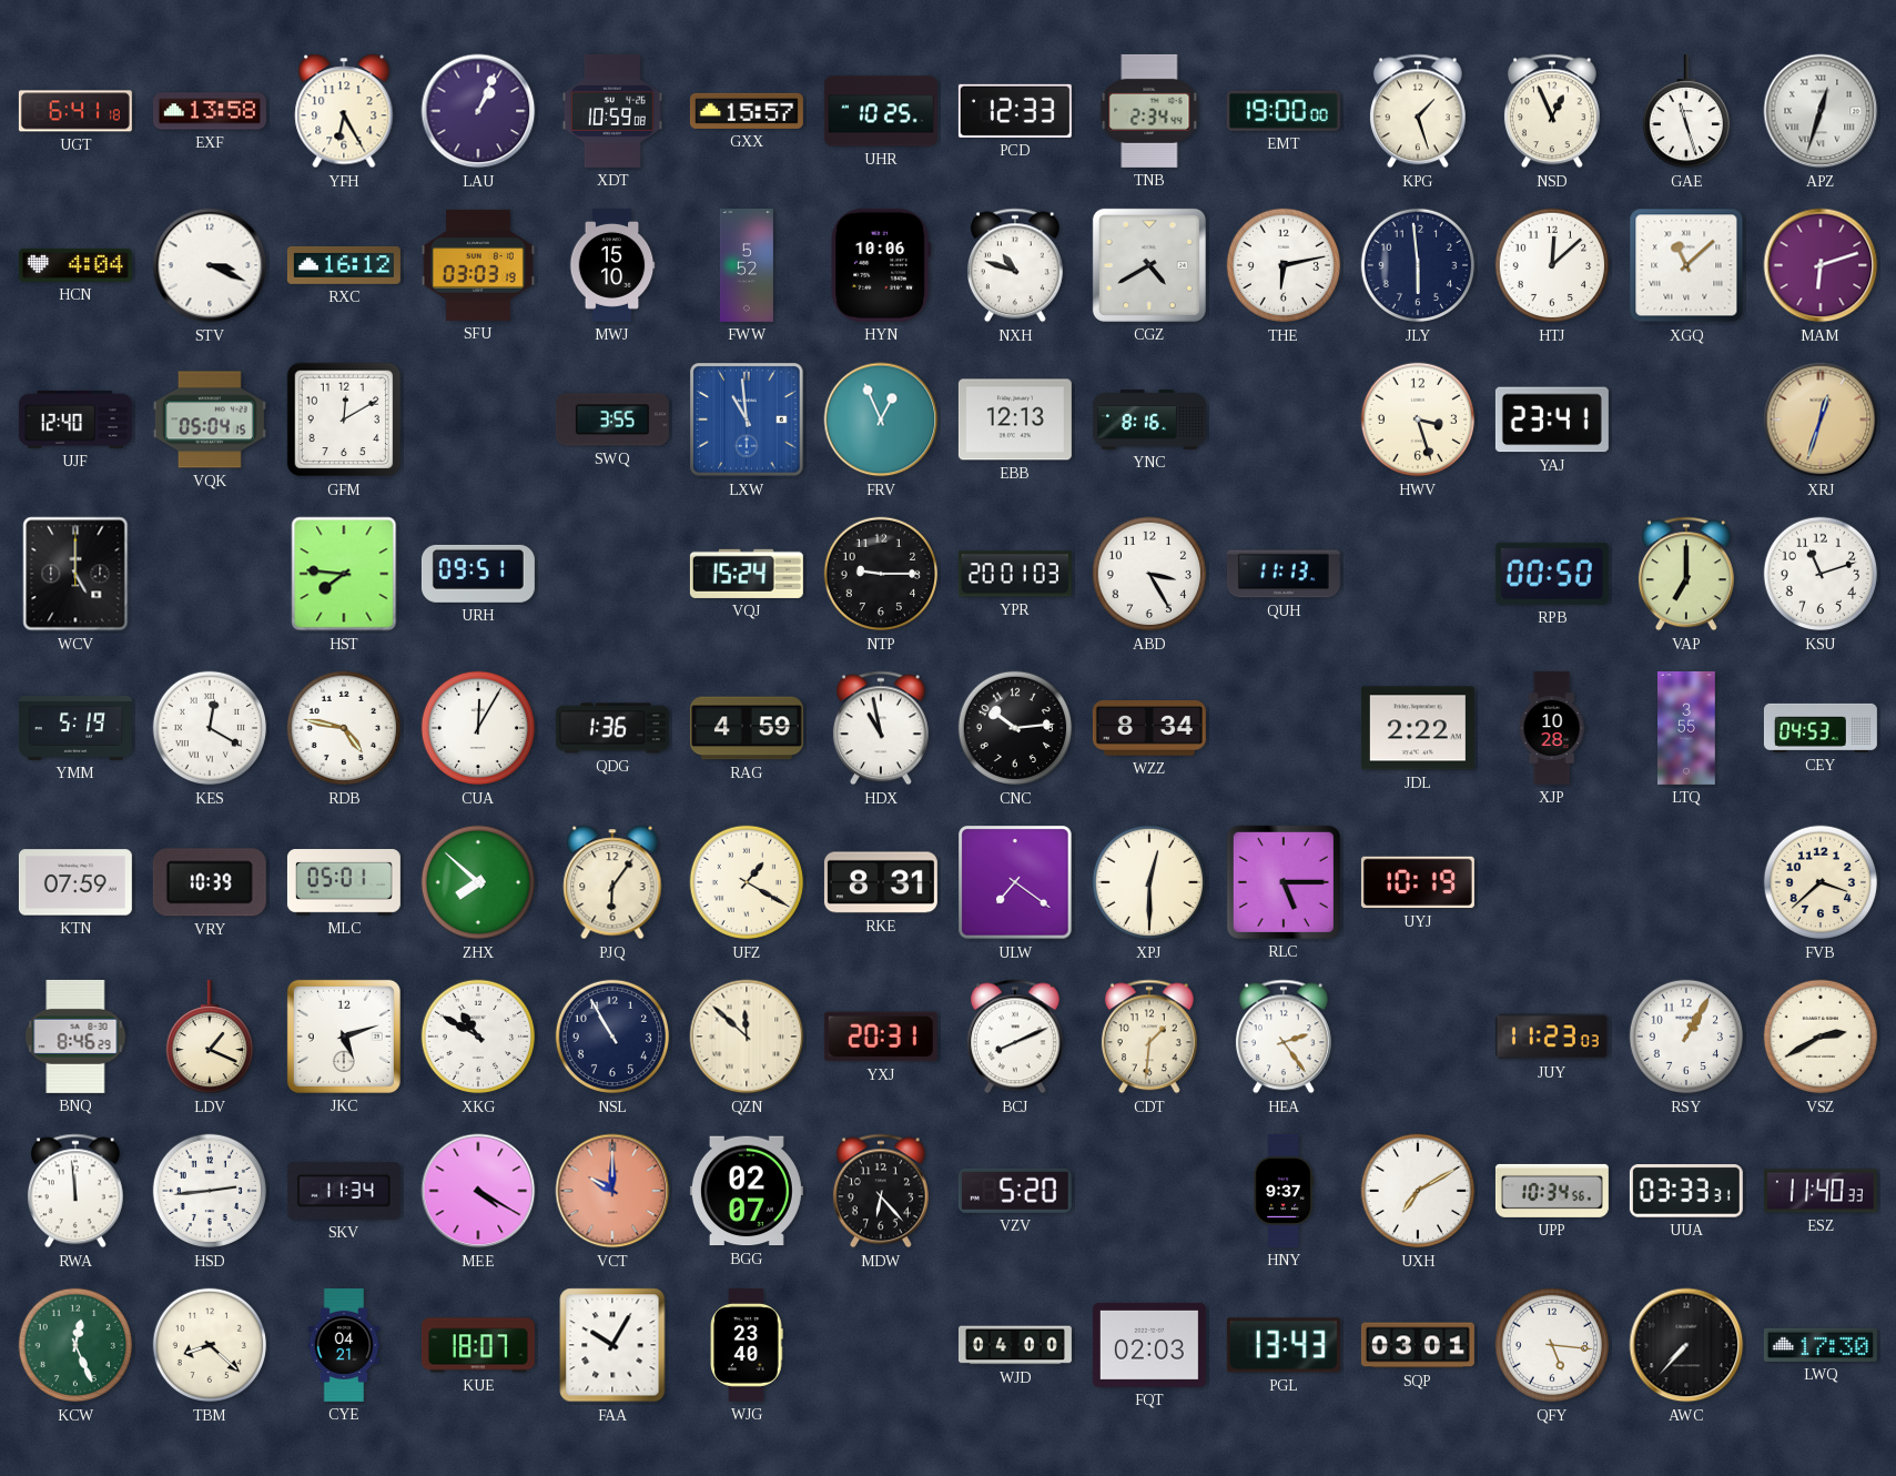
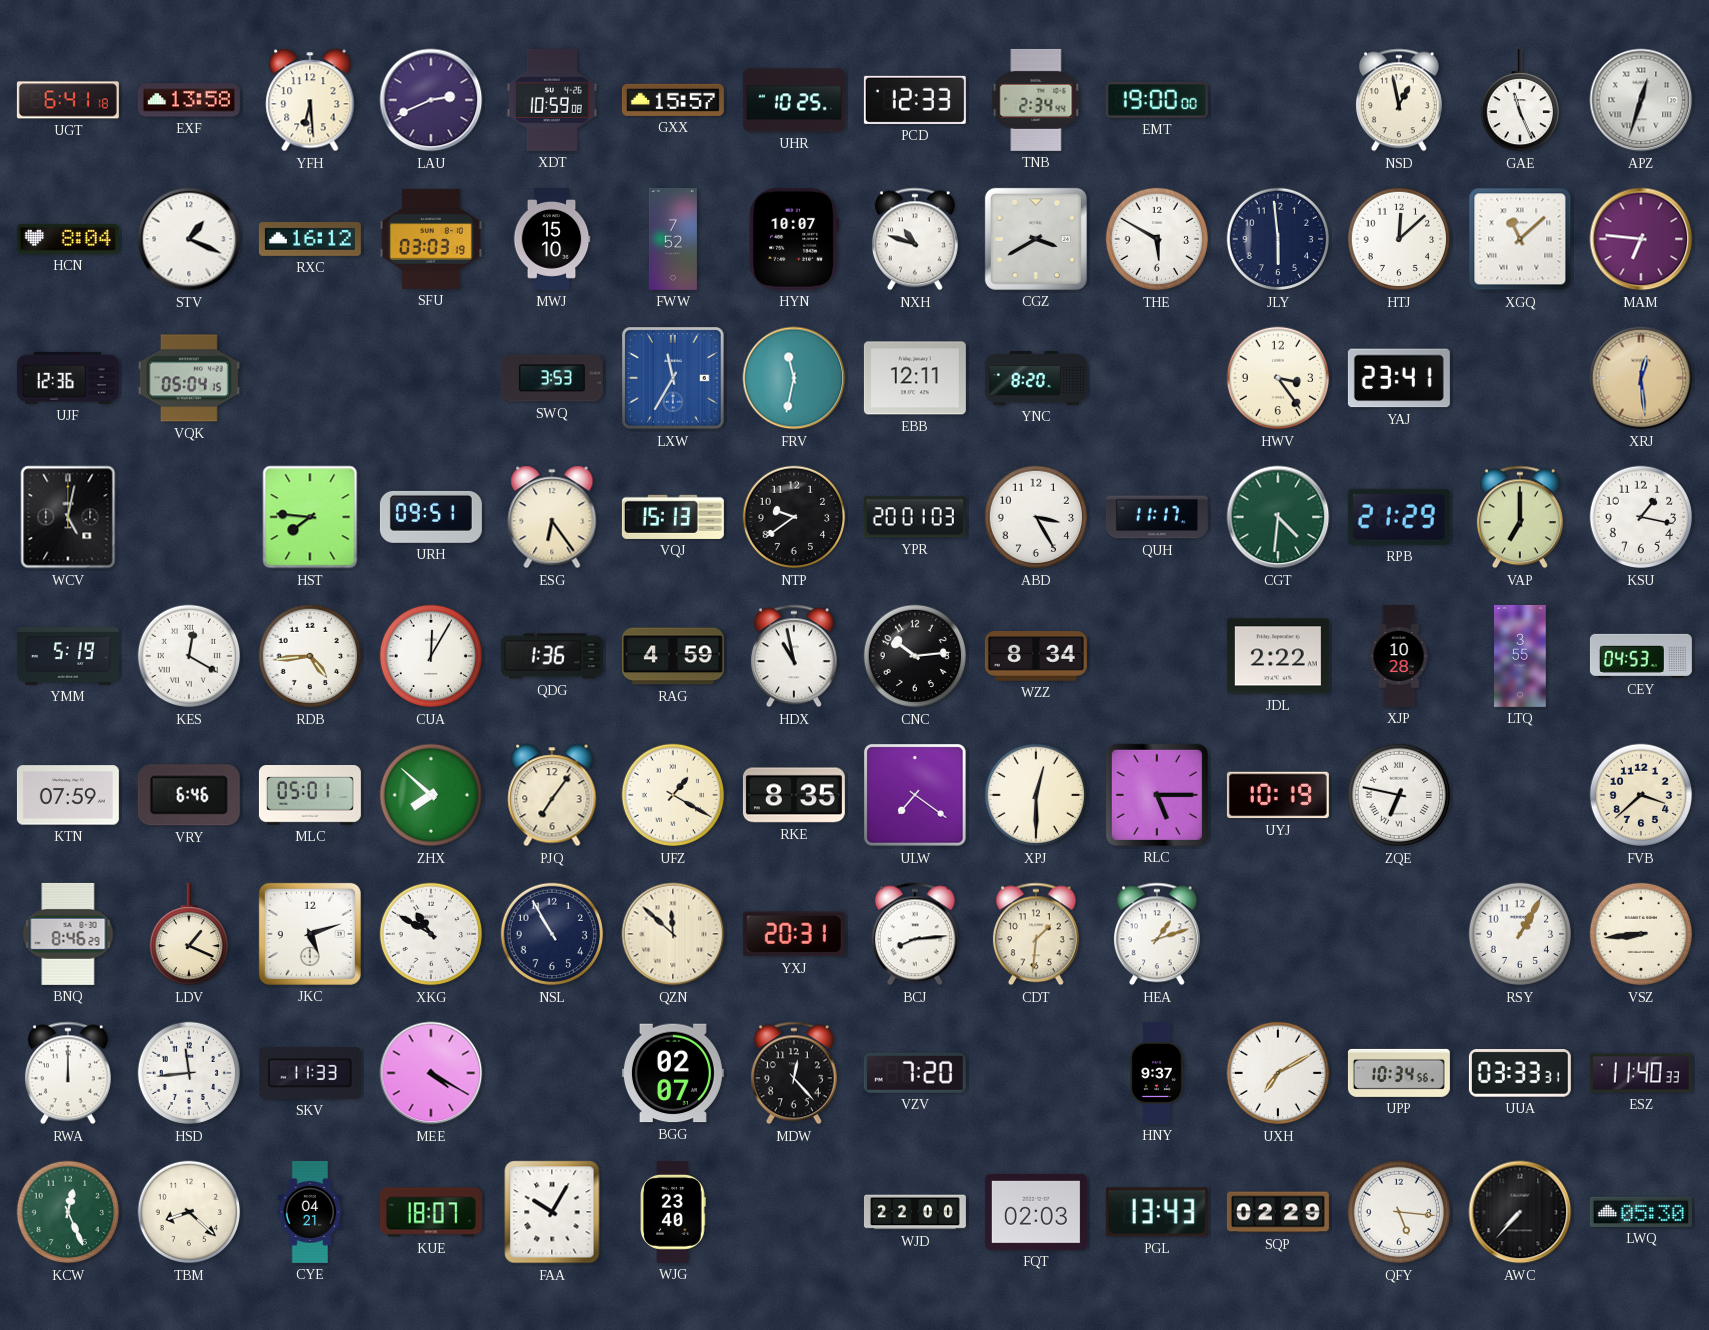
YFH: 6:25 -> 6:29 (310, 100)
LAU: 1:04 -> 2:41 (431, 100)
KPG: 1:27 -> none (1418, 111)
NSD: 12:56 -> 12:58 (1399, 100)
GAE: 11:27 -> 11:26 (1519, 100)
HCN: 4:04 -> 8:04 (68, 239)
STV: 3:19 -> 1:19 (189, 239)
FWW: 5:52 -> 7:52 (673, 239)
HYN: 10:06 -> 10:07 (794, 239)
CGZ: 4:40 -> 3:40 (1036, 239)
THE: 6:13 -> 5:50 (1157, 239)
MAM: 6:12 -> 6:46 (1641, 239)
UJF: 12:40 -> 12:36 (68, 378)
GFM: 12:10 -> none (344, 419)
SWQ: 3:55 -> 3:53 (552, 378)
LXW: 10:59 -> 11:35 (673, 378)
FRV: 12:56 -> 11:32 (794, 378)
EBB: 12:13 -> 12:11 (915, 378)
YNC: 8:16 -> 8:20 (1036, 378)
HWV: 3:27 -> 3:24 (1278, 378)
XRJ: 12:33 -> 12:29 (1641, 378)
WCV: 5:00 -> 5:02 (68, 517)
ESG: none -> 6:24 (552, 517)
VQJ: 15:24 -> 15:13 (673, 517)
NTP: 9:15 -> 9:39 (794, 517)
QUH: 11:13 -> 11:17 (1157, 517)
CGT: none -> 4:31 (1278, 517)
RPB: 00:50 -> 21:29 (1399, 517)
KSU: 11:12 -> 1:17 (1641, 517)
RDB: 4:47 -> 4:44 (310, 656)
VRY: 10:39 -> 6:46 (189, 795)
PJQ: 6:06 -> 7:06 (552, 795)
RKE: 8:31 -> 8:35 (794, 795)
ZQE: none -> 6:47 (1399, 795)
BCJ: 8:11 -> 8:14 (915, 934)
HEA: 2:24 -> 1:12 (1157, 934)
JUY: 11:23 -> none (1552, 1037)
VSZ: 2:40 -> 8:44 (1641, 934)
RWA: 11:59 -> 12:00 (68, 1073)
HSD: 2:44 -> 11:44 (189, 1073)
SKV: 11:34 -> 11:33 (310, 1073)
VCT: 10:00 -> none (612, 1191)
MDW: 6:23 -> 12:23 (794, 1073)
VZV: 5:20 -> 7:20 (915, 1073)
WJD: 04:00 -> 22:00 (915, 1212)
SQP: 03:01 -> 02:29 (1278, 1212)
LWQ: 17:30 -> 05:30 (1641, 1212)
